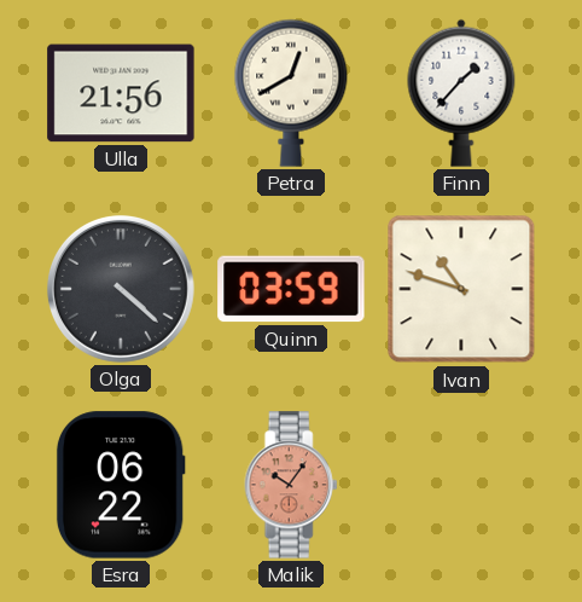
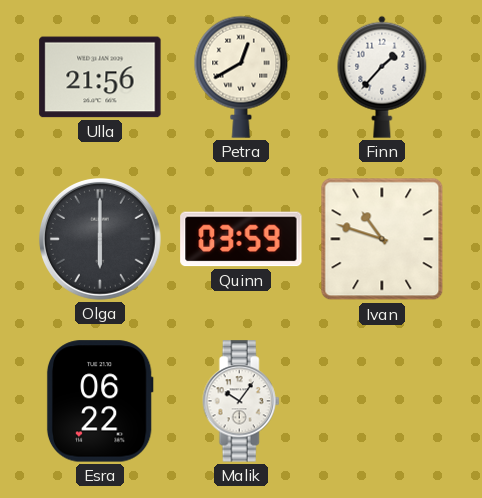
Olga: 4:22 -> 6:00 (100, 239)
Malik dial: salmon -> white (241, 401)
